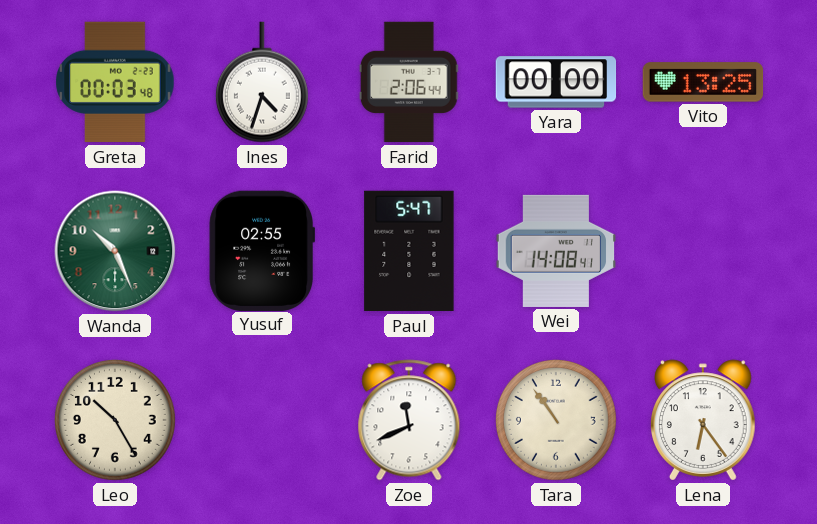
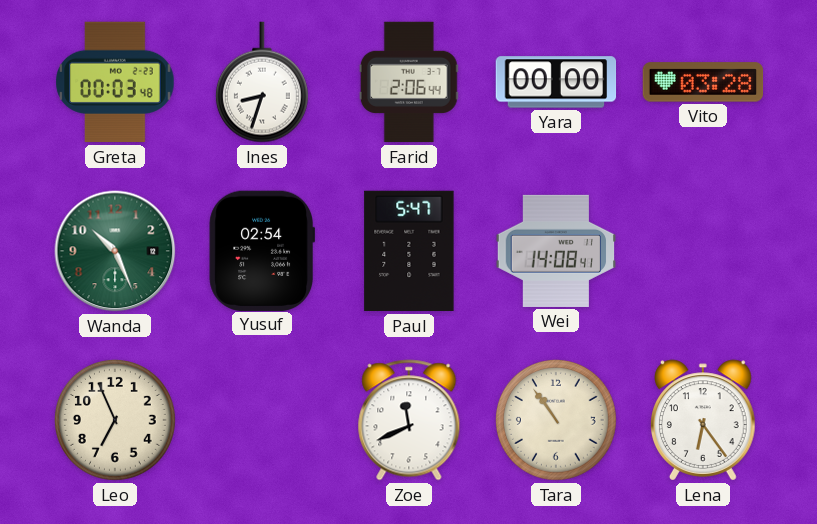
Ines: 4:33 -> 8:33 (262, 82)
Vito: 13:25 -> 03:28 (703, 82)
Yusuf: 02:55 -> 02:54 (261, 250)
Leo: 10:25 -> 6:56 (115, 420)
